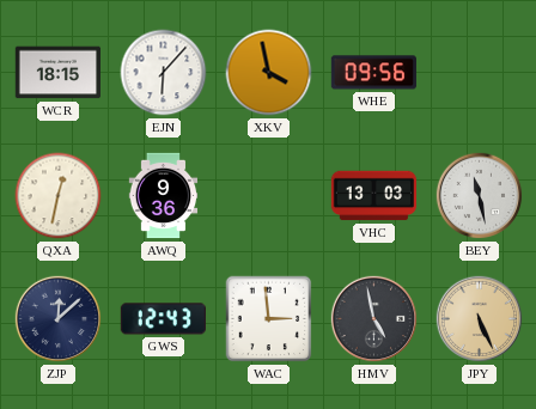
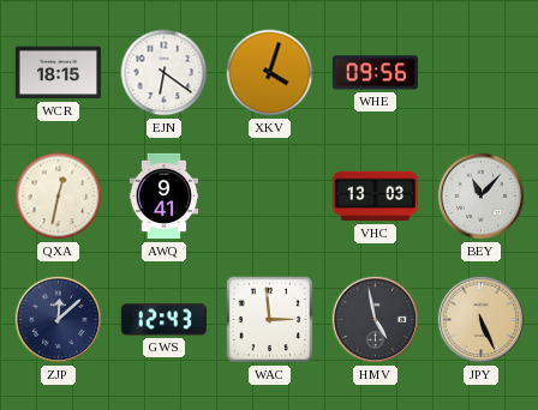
EJN: 6:07 -> 6:21 (165, 73)
XKV: 3:58 -> 4:03 (270, 73)
AWQ: 9:36 -> 9:41 (165, 197)
BEY: 11:28 -> 11:07 (482, 197)
